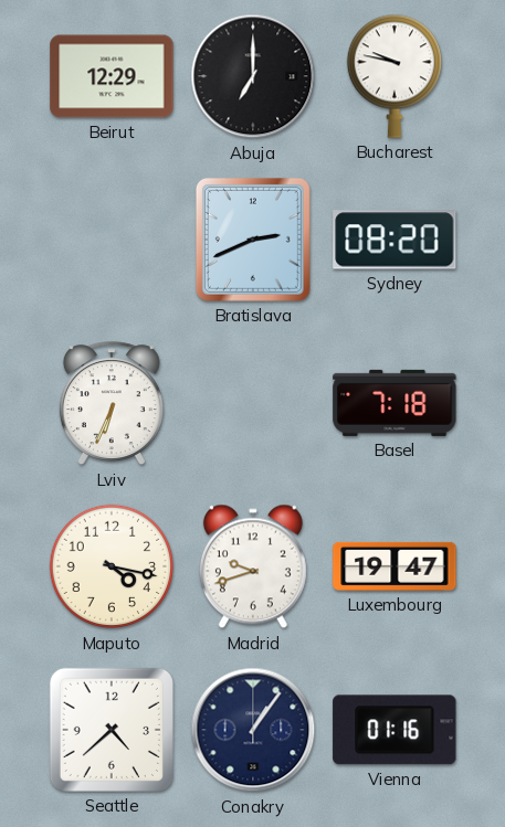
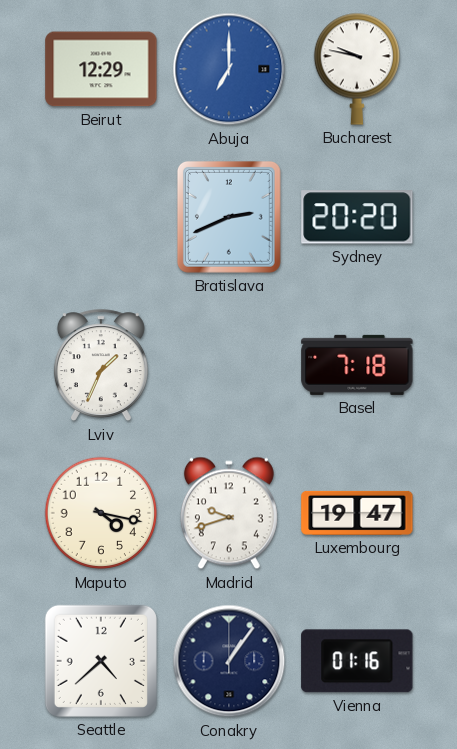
Abuja dial: black -> blue (229, 69)
Sydney: 08:20 -> 20:20 (357, 217)
Lviv: 6:34 -> 1:34 (101, 366)
